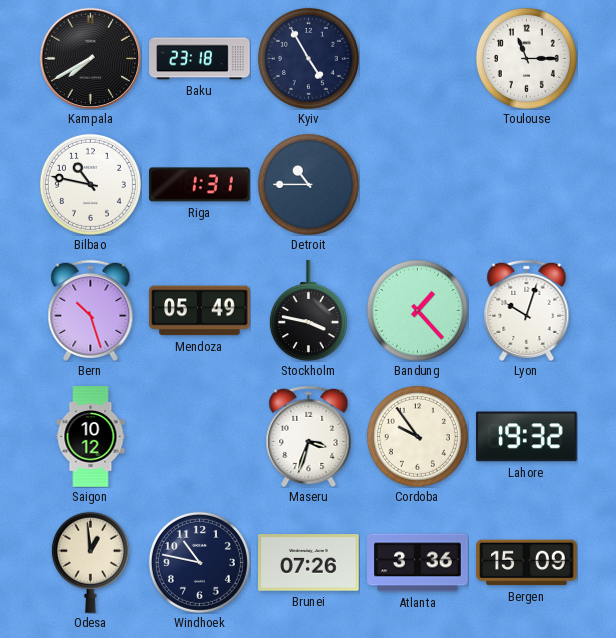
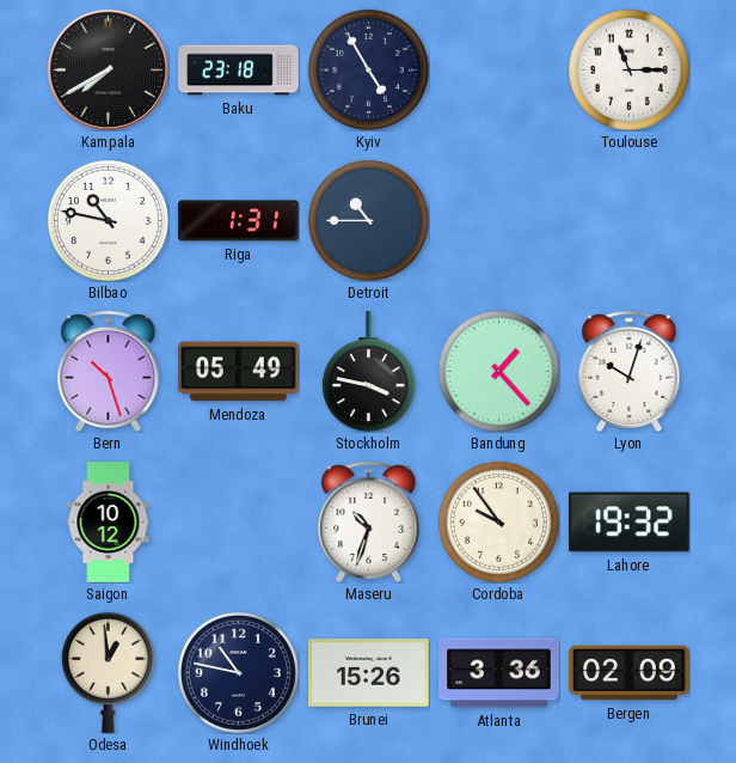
Maseru: 3:33 -> 10:33 (369, 521)
Brunei: 07:26 -> 15:26 (369, 673)
Bergen: 15:09 -> 02:09 (630, 673)
